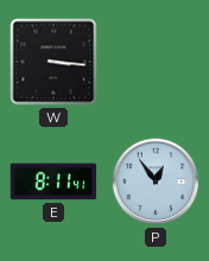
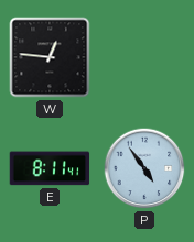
W: 3:16 -> 12:46 (50, 57)
P: 12:54 -> 4:54 (144, 168)
